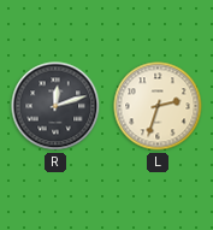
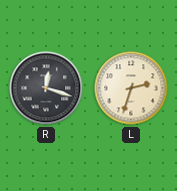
R: 12:12 -> 12:18 (46, 88)
